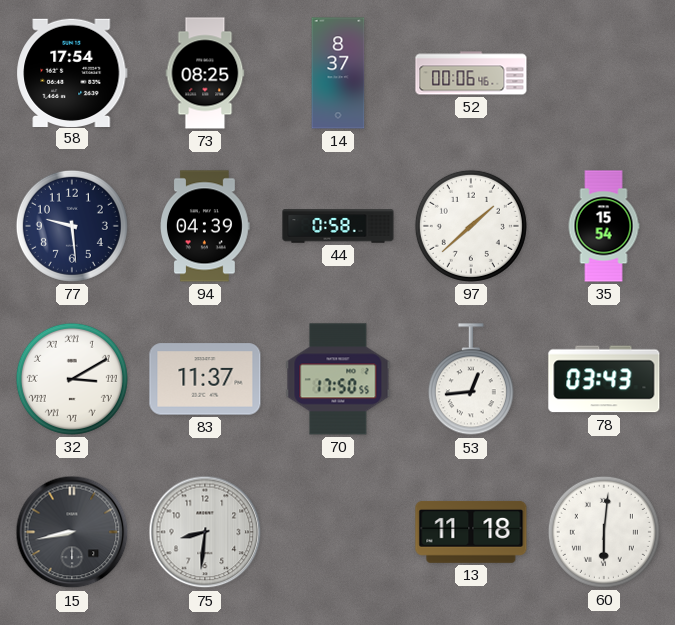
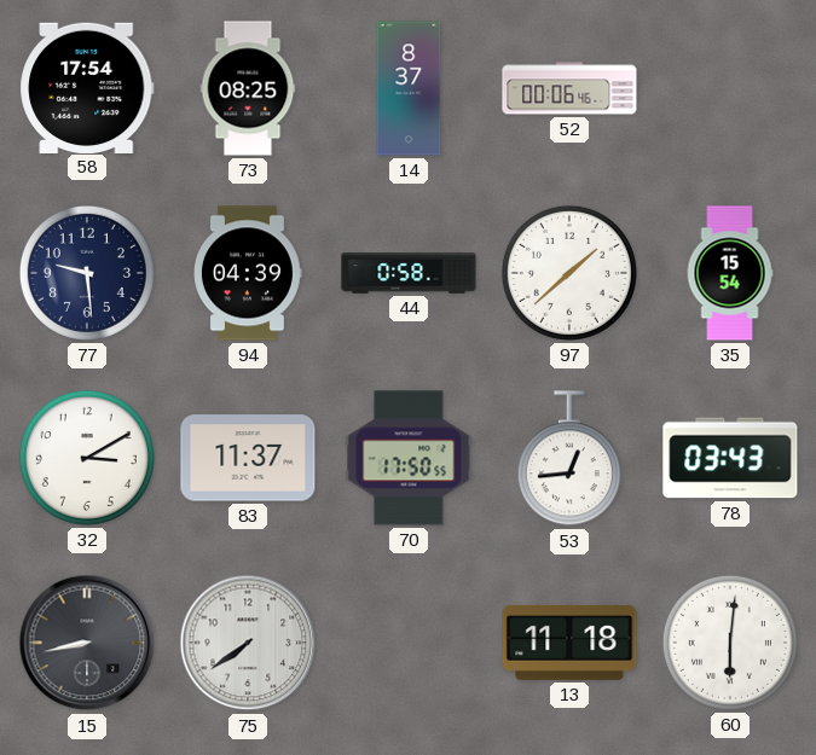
32 numerals: Roman -> Arabic (87, 458)
75: 8:31 -> 7:39 (248, 643)
